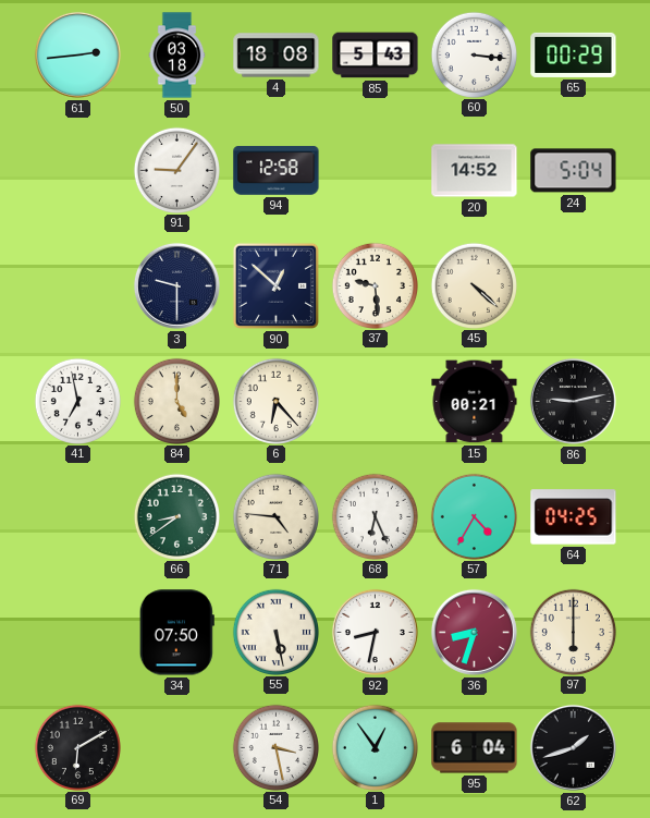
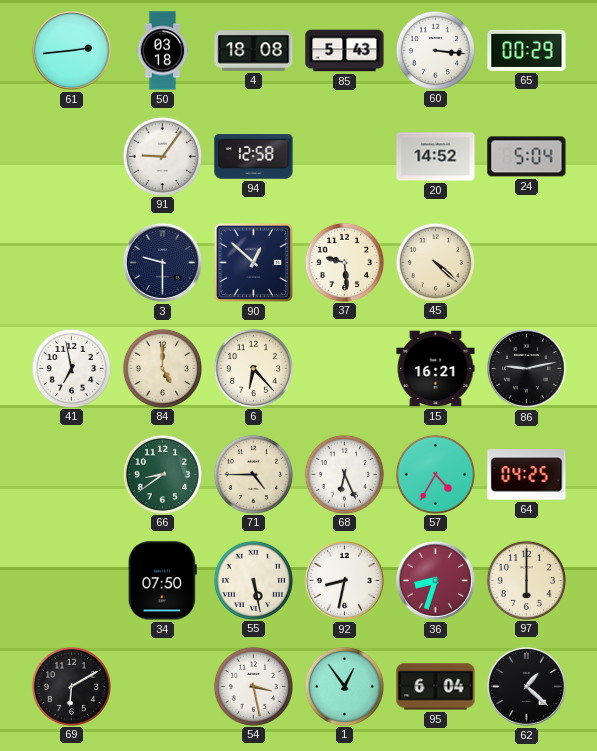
15: 00:21 -> 16:21 (436, 369)
71: 4:46 -> 4:45 (253, 474)
62: 1:42 -> 1:22 (526, 686)
